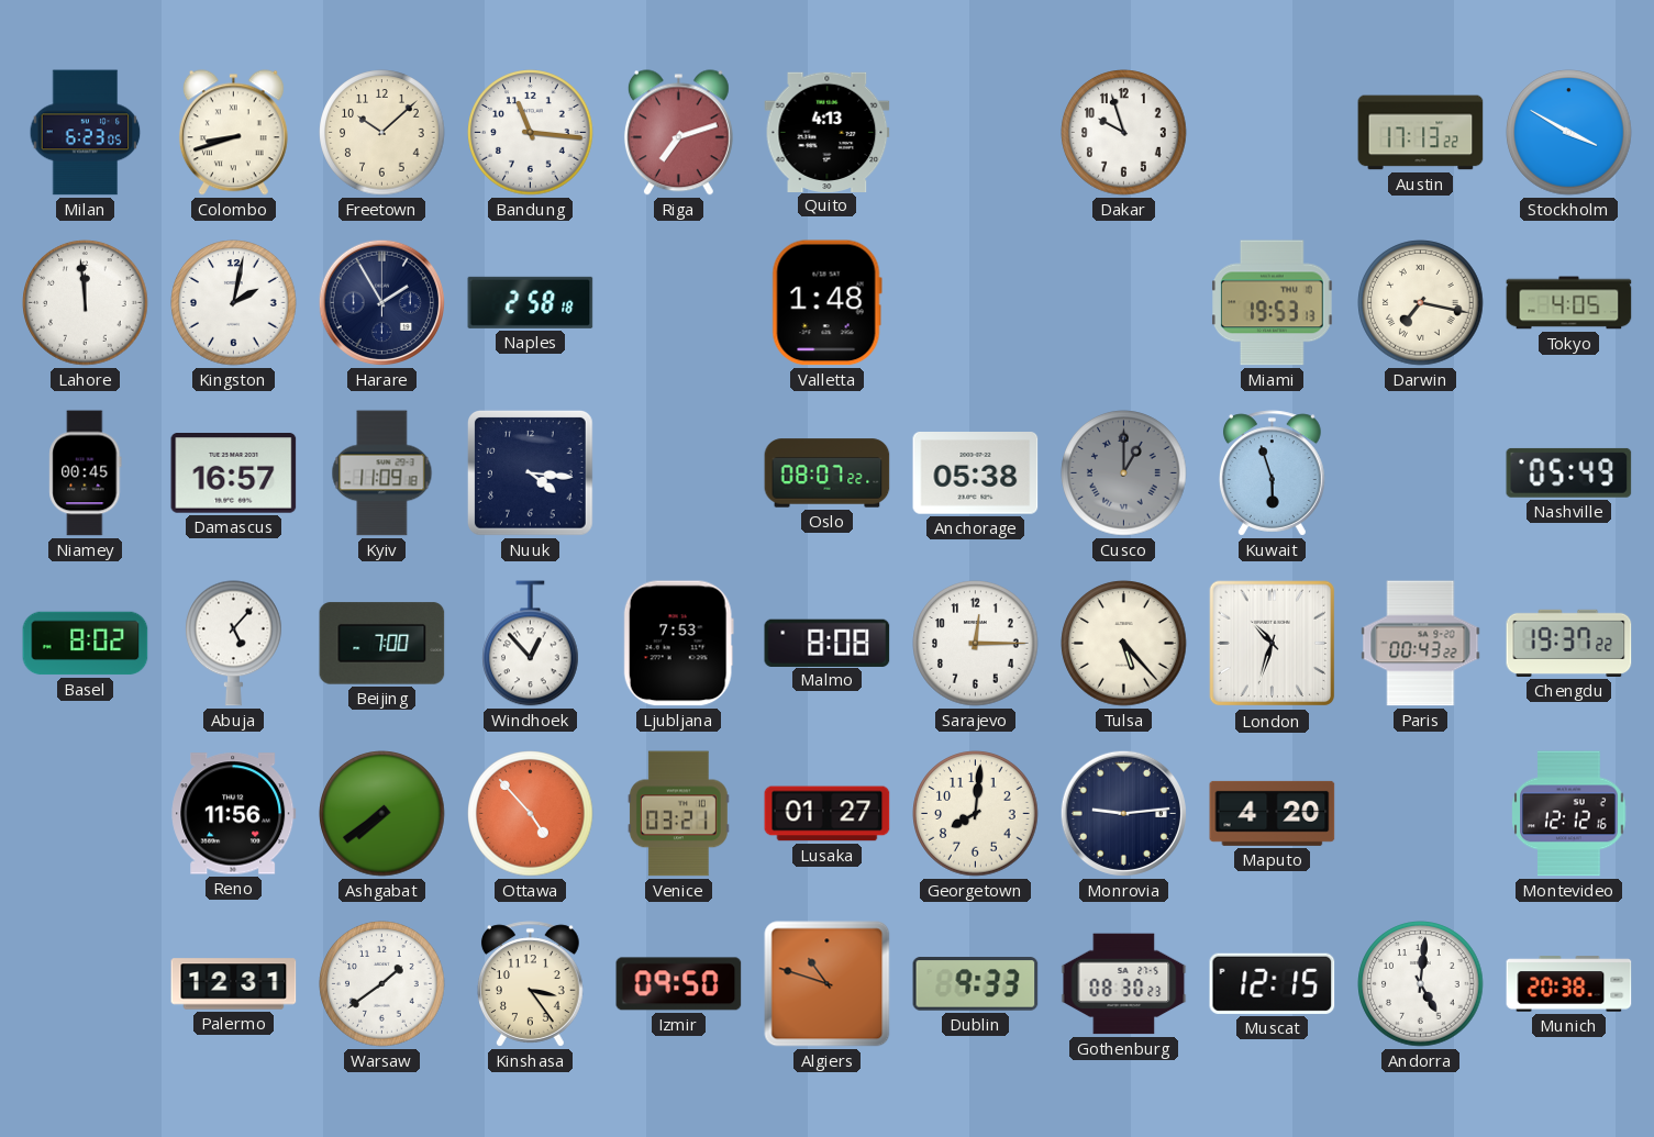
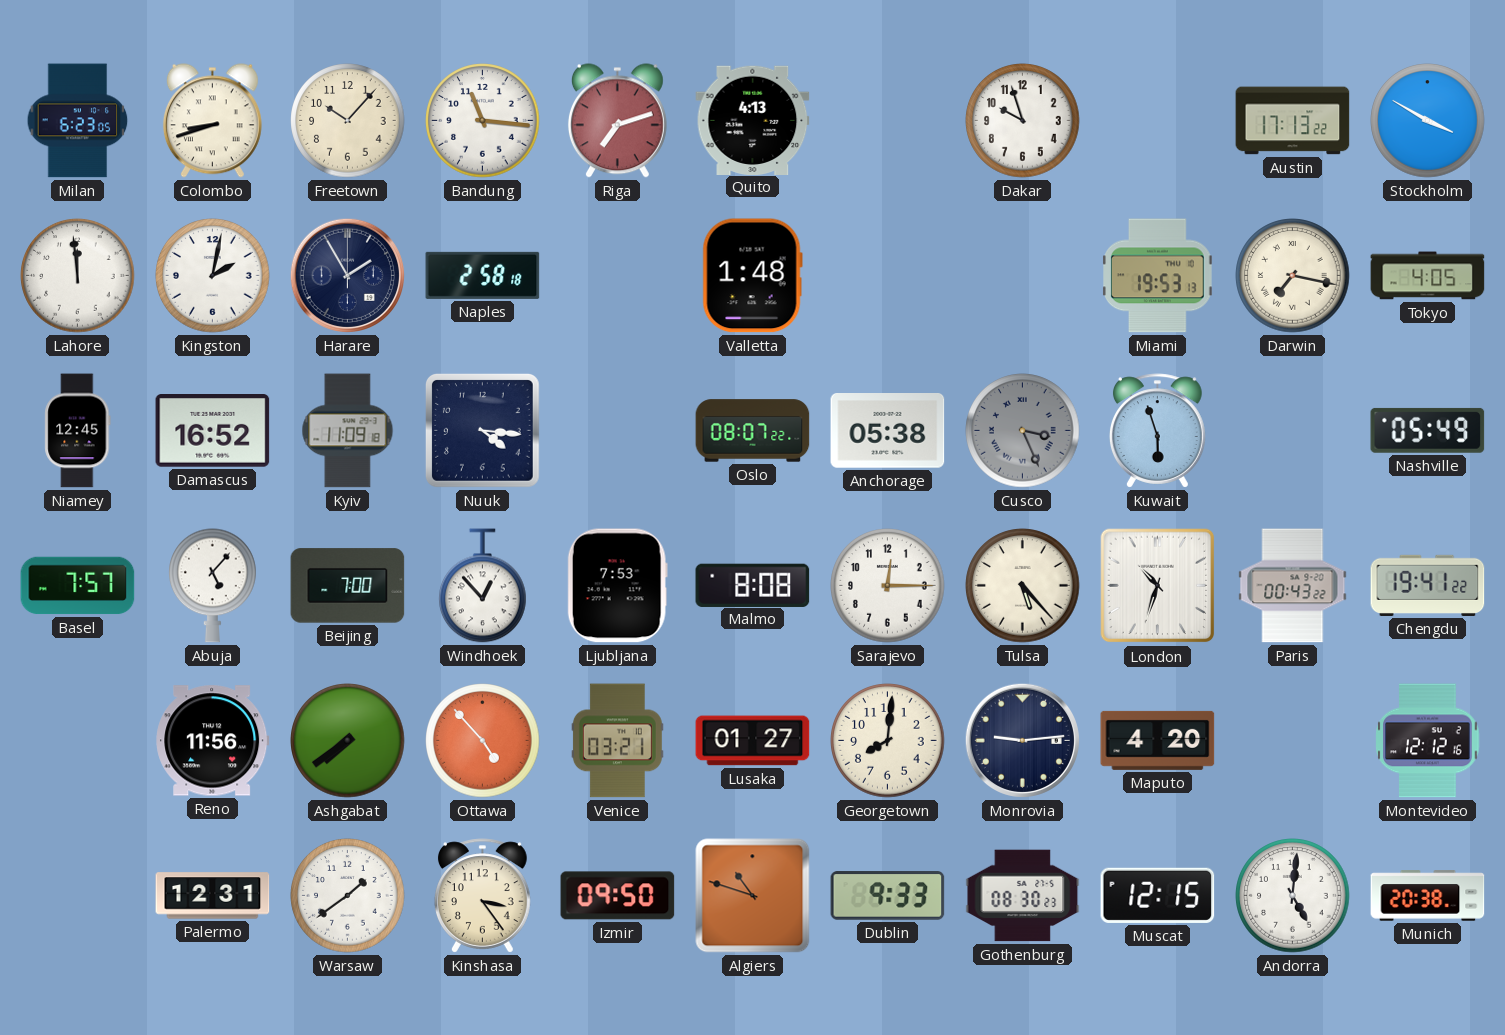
Freetown: 10:08 -> 10:07 (348, 121)
Niamey: 00:45 -> 12:45 (78, 431)
Damascus: 16:57 -> 16:52 (213, 431)
Cusco: 1:00 -> 3:26 (1023, 431)
Basel: 8:02 -> 7:57 (78, 586)
Chengdu: 19:37 -> 19:41 (1428, 585)
